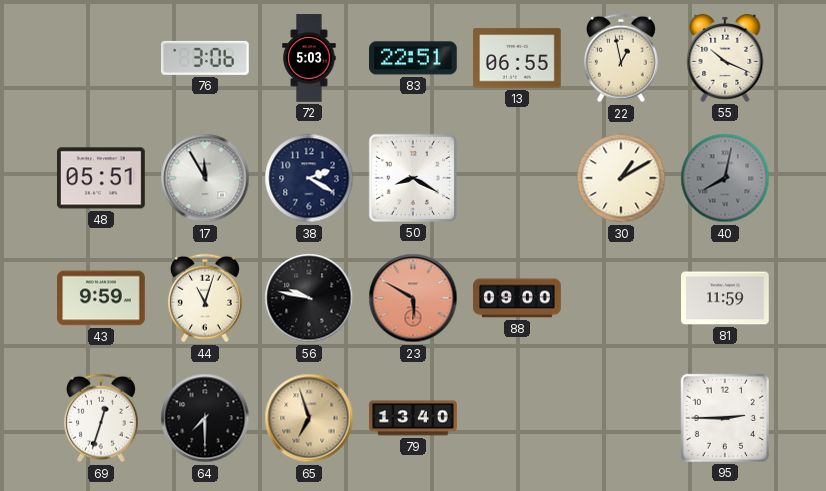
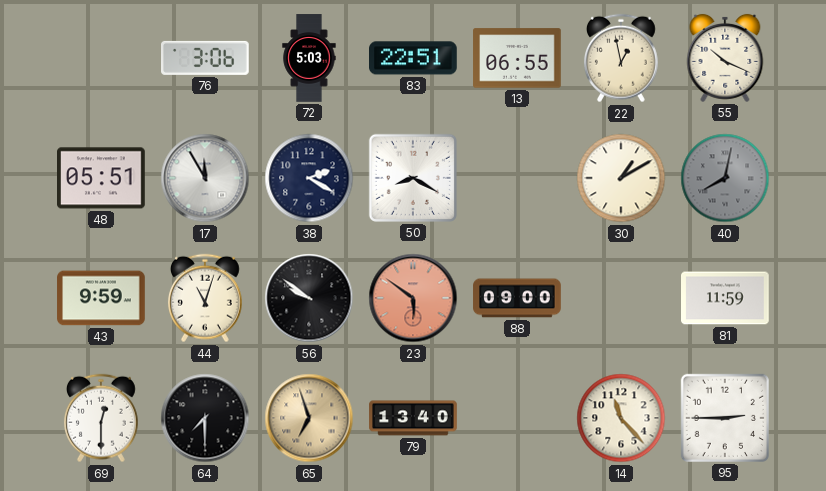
56: 9:47 -> 9:51 (309, 298)
23: 5:50 -> 5:51 (413, 298)
69: 12:33 -> 12:30 (101, 418)
14: none -> 11:23 (621, 418)
